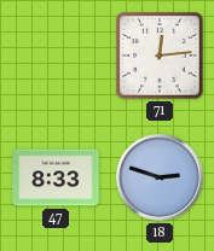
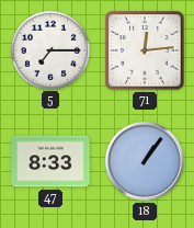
5: none -> 7:15 (49, 49)
18: 2:48 -> 1:06 (145, 161)
